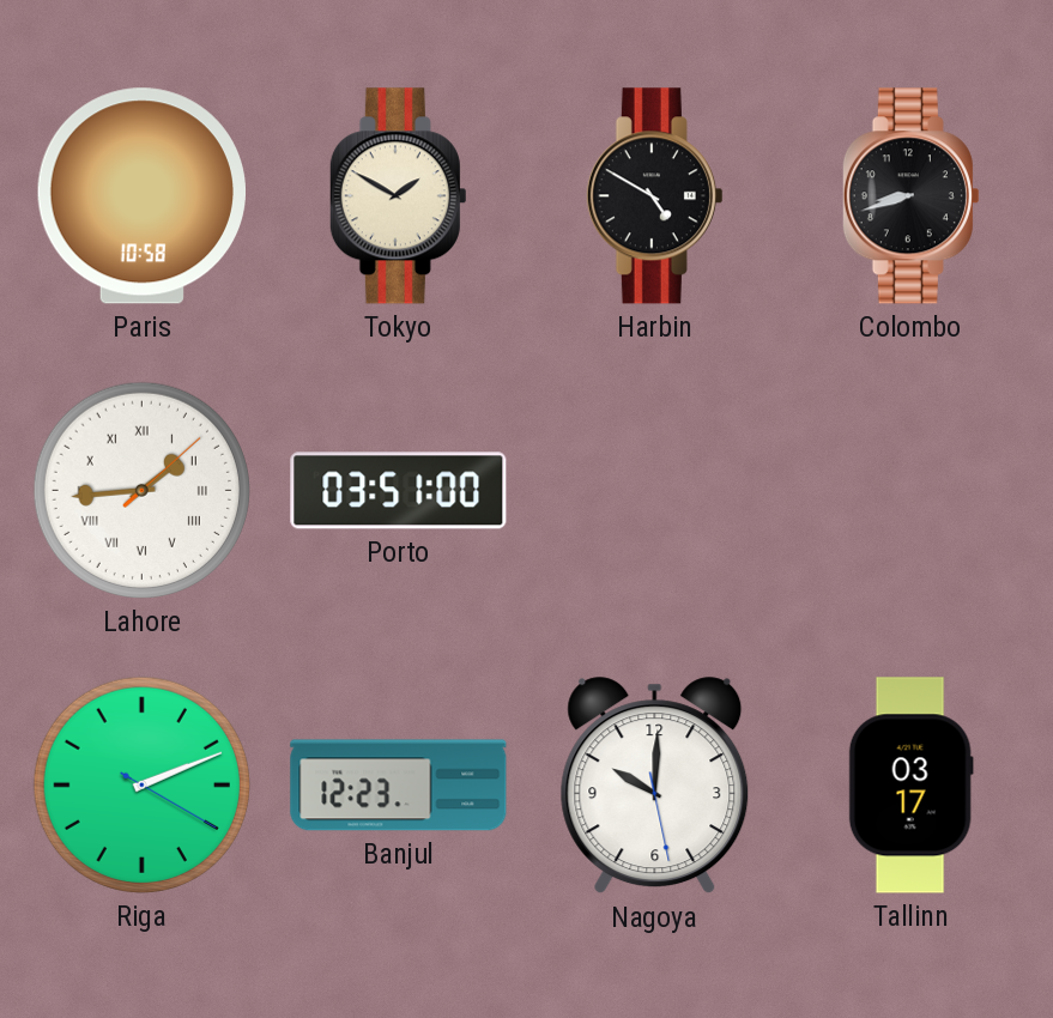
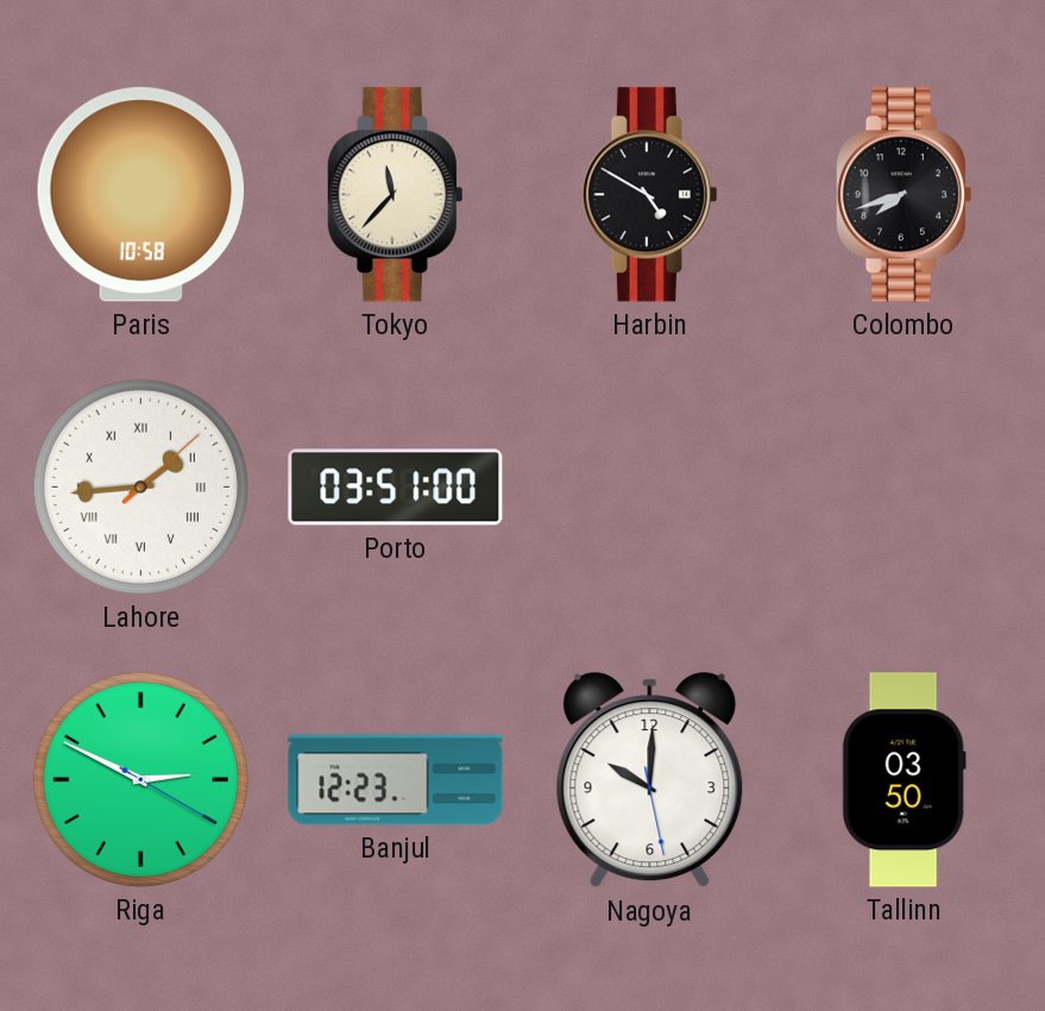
Tokyo: 1:50 -> 11:37 (395, 195)
Colombo: 8:42 -> 7:42 (904, 195)
Riga: 2:11 -> 2:49 (140, 779)
Tallinn: 03:17 -> 03:50 (904, 780)
